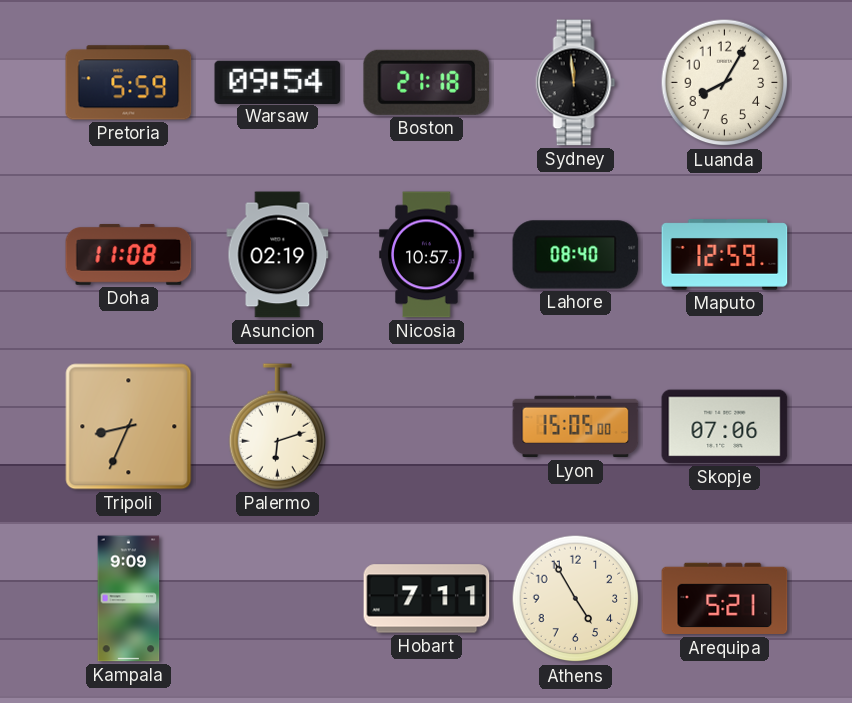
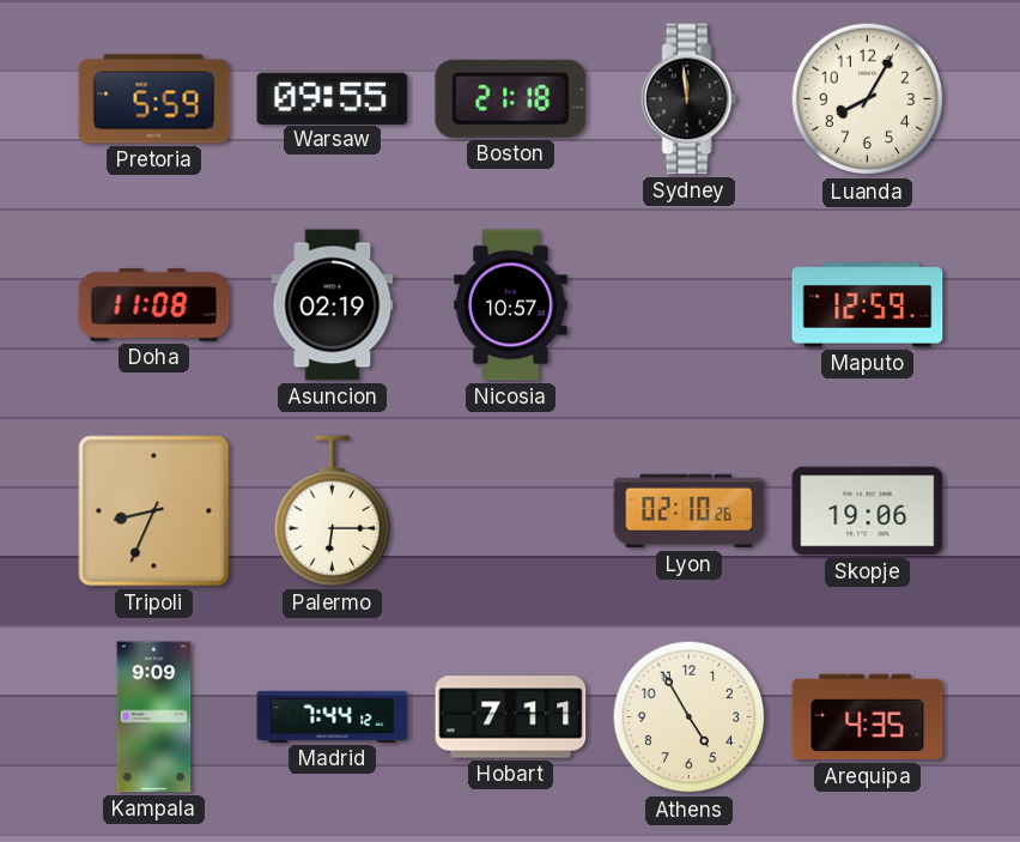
Warsaw: 09:54 -> 09:55 (333, 98)
Lahore: 08:40 -> none (576, 255)
Palermo: 6:12 -> 6:15 (333, 511)
Lyon: 15:05 -> 02:10 (690, 511)
Skopje: 07:06 -> 19:06 (868, 511)
Madrid: none -> 7:44 (333, 716)
Arequipa: 5:21 -> 4:35 (868, 717)
